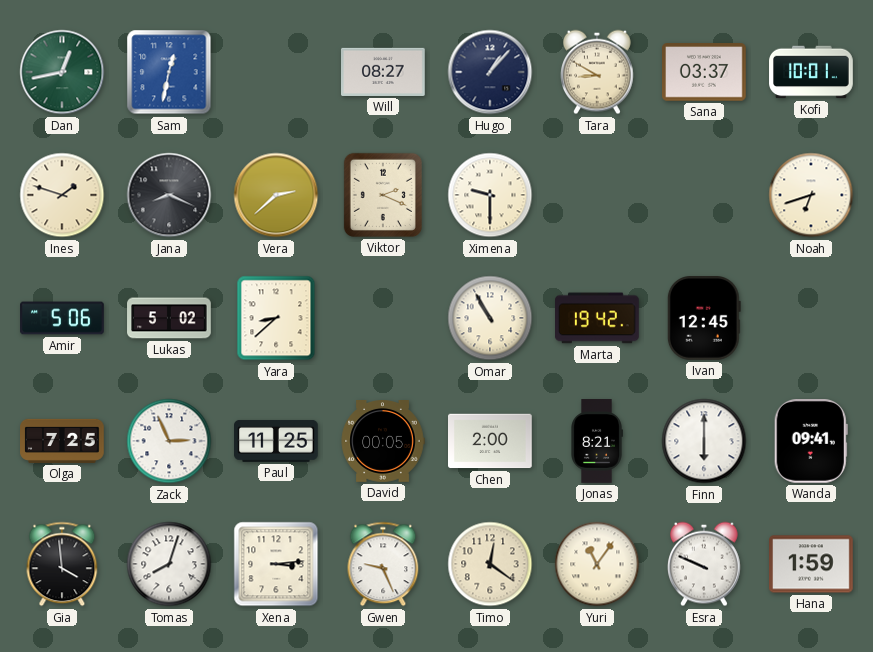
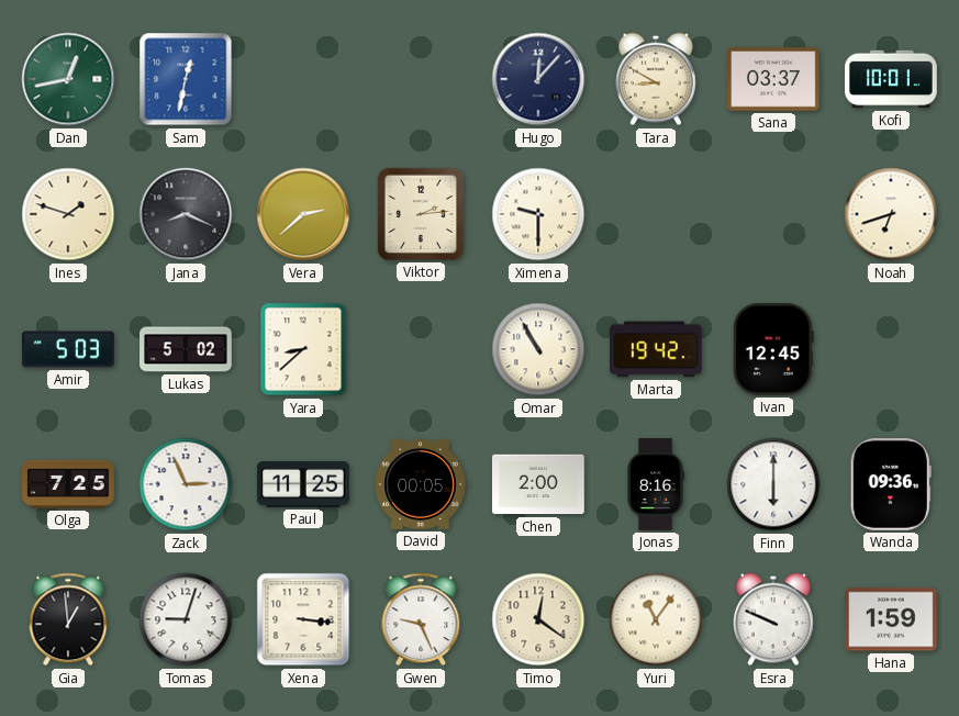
Will: 08:27 -> none (383, 72)
Hugo: 1:07 -> 12:07 (538, 79)
Viktor: 2:19 -> 2:14 (421, 214)
Amir: 5:06 -> 5:03 (68, 349)
Jonas: 8:21 -> 8:16 (656, 484)
Wanda: 09:41 -> 09:36 (891, 485)
Gia: 3:59 -> 12:59 (68, 619)
Tomas: 8:03 -> 9:03 (186, 619)
Xena: 3:14 -> 3:16 (303, 619)
